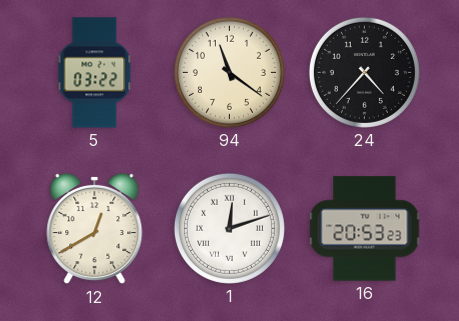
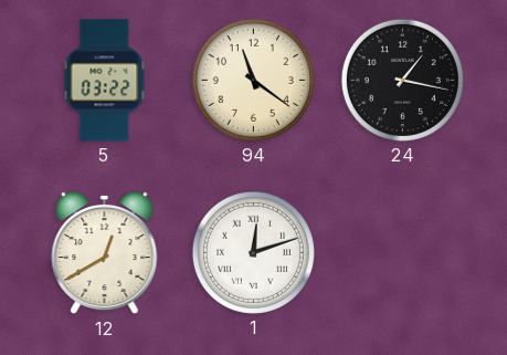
24: 4:37 -> 1:17 (402, 80)
16: 20:53 -> none (365, 229)
